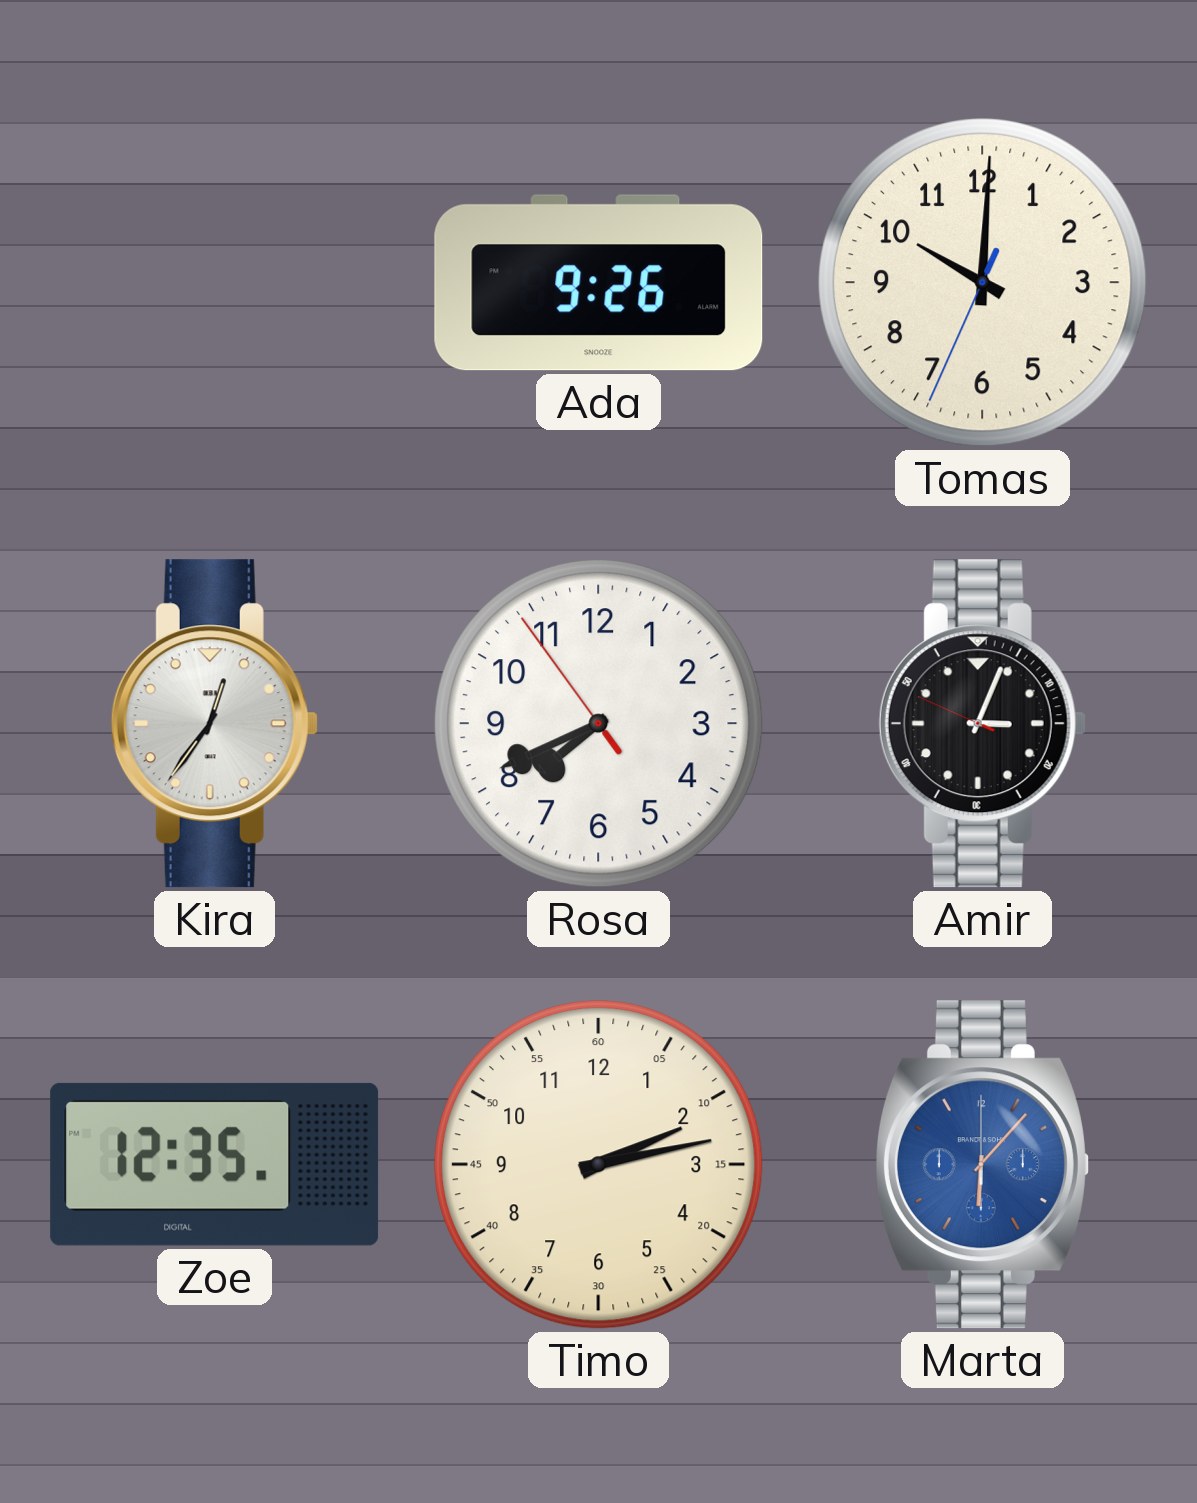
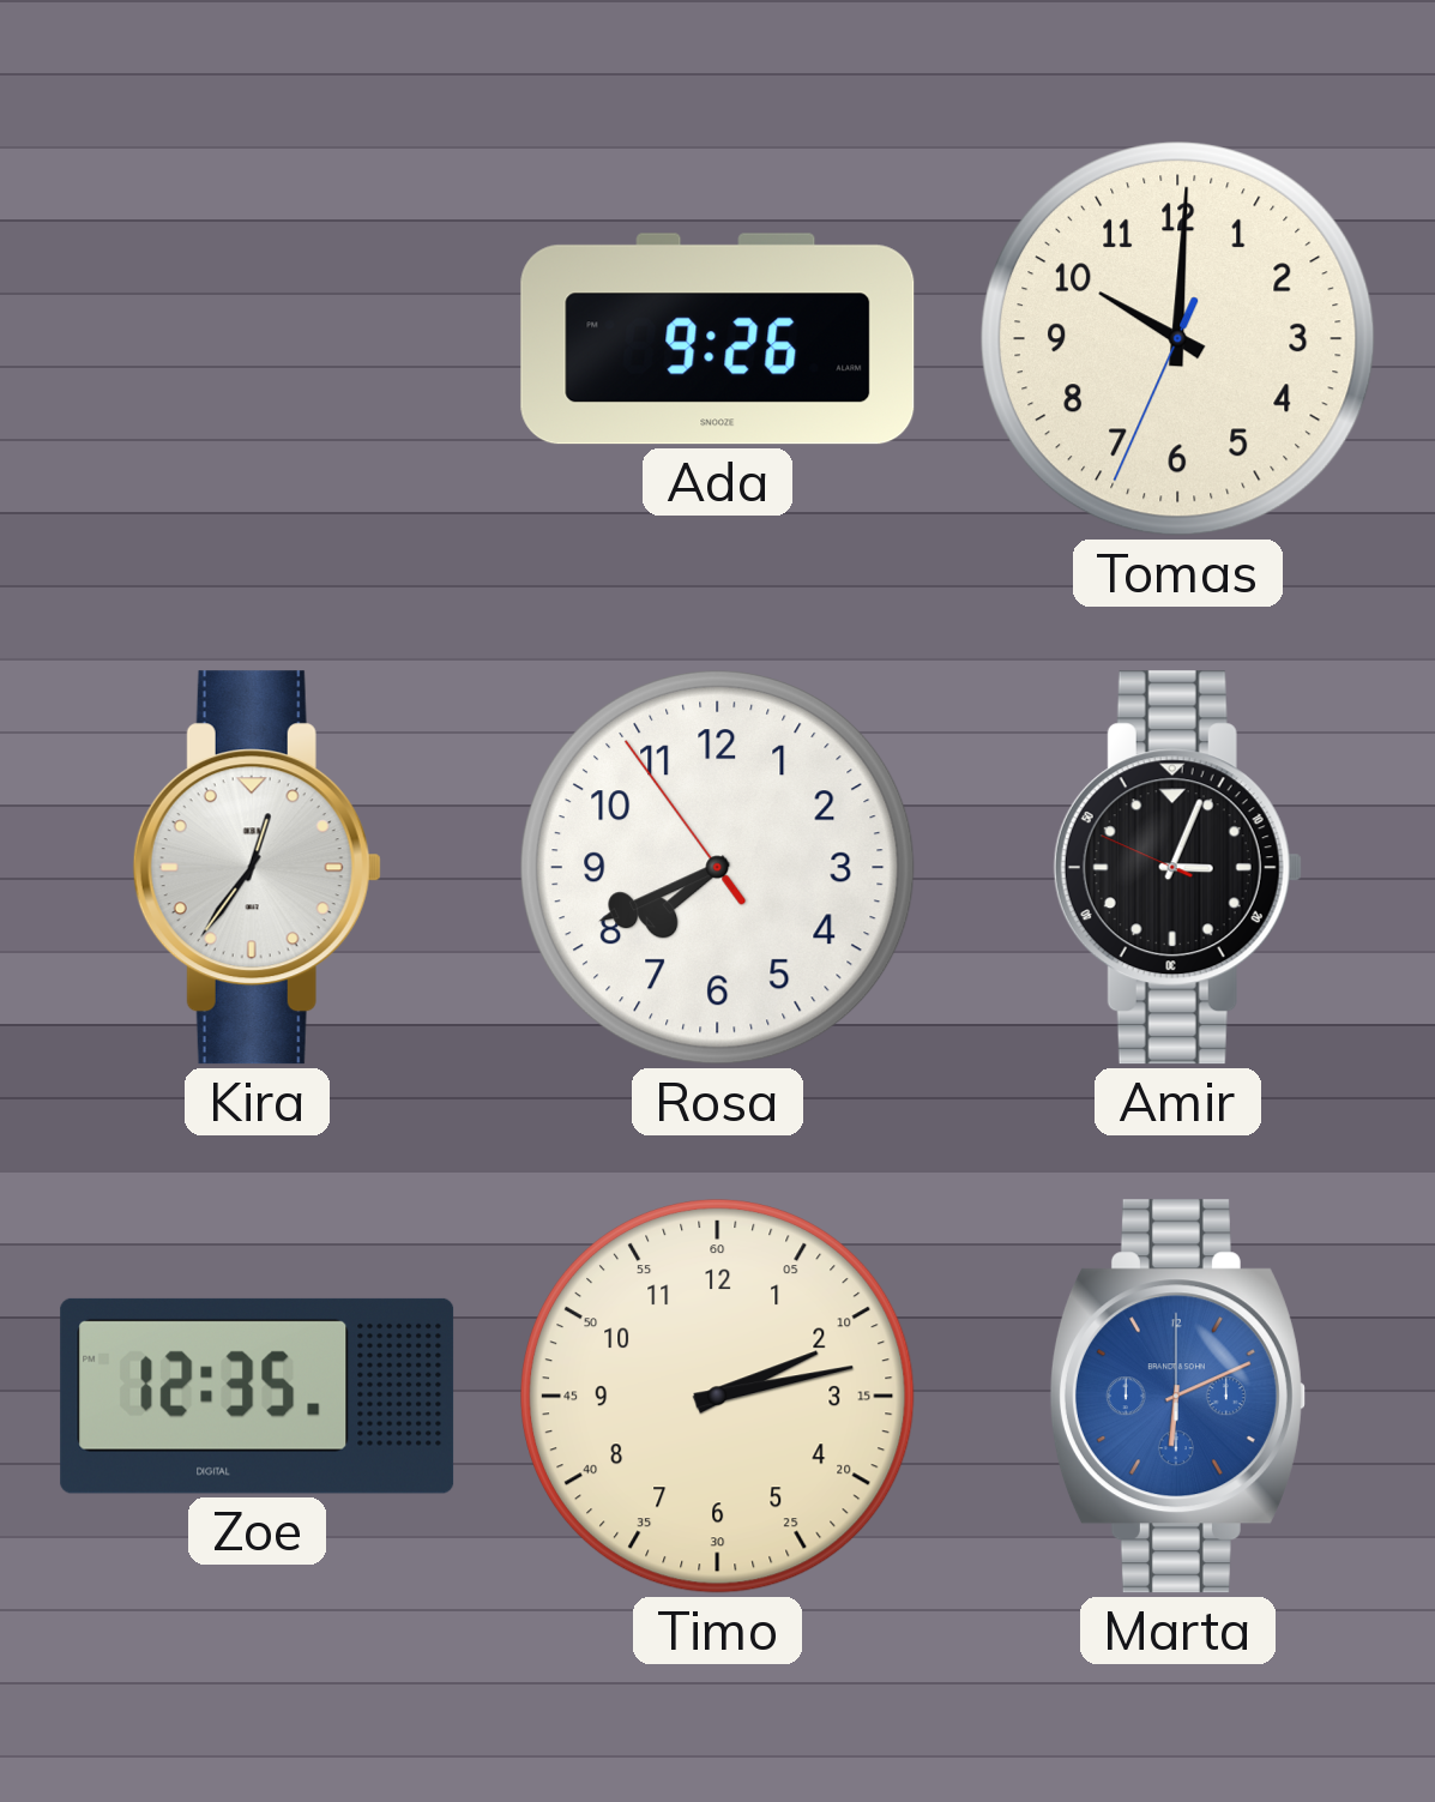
Marta: 6:07 -> 6:11 (1177, 1397)
